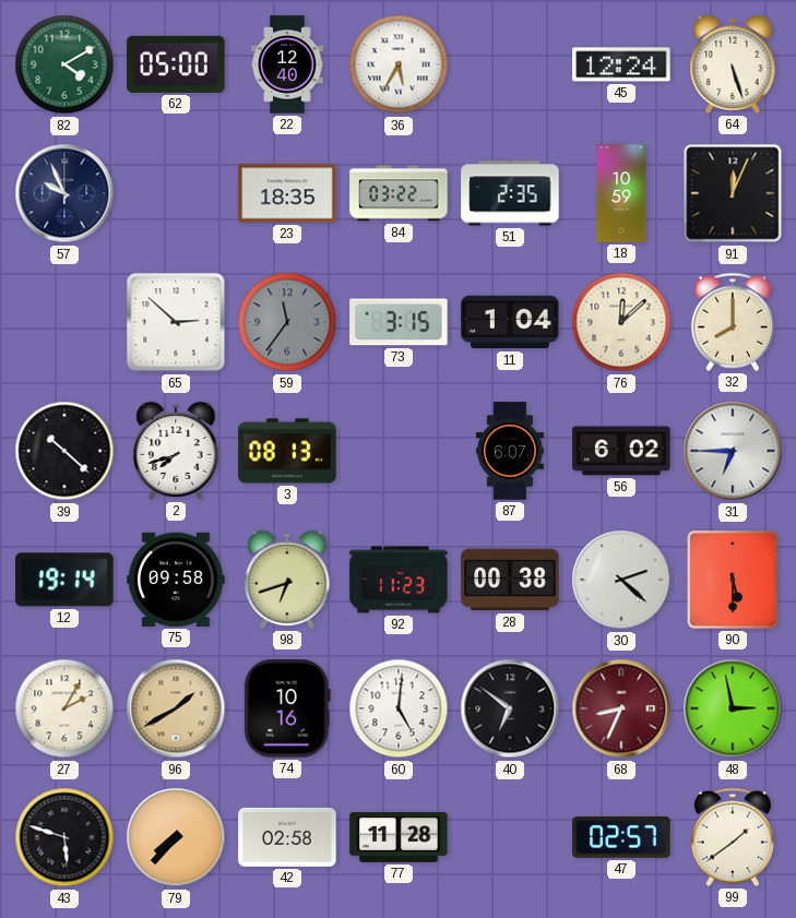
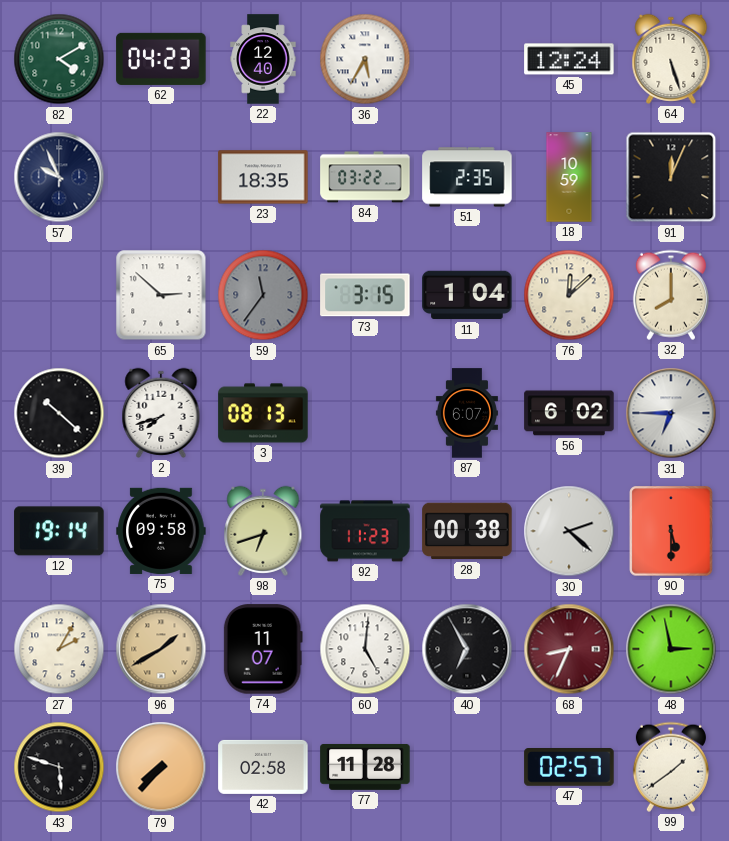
62: 05:00 -> 04:23 (161, 59)
74: 10:16 -> 11:07 (263, 649)
40: 6:51 -> 6:55 (467, 649)
